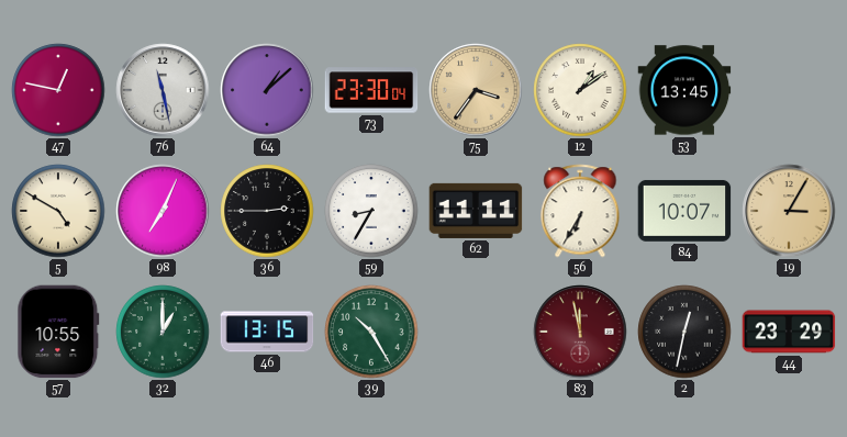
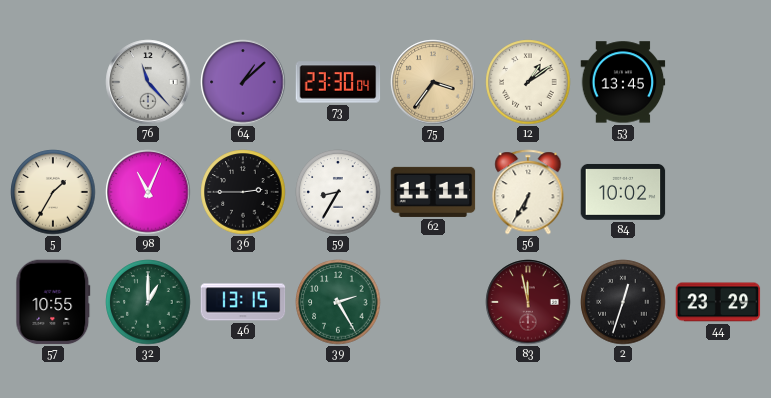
47: 12:47 -> none (58, 90)
76: 11:28 -> 11:23 (148, 82)
5: 4:50 -> 1:35 (53, 192)
98: 7:04 -> 11:04 (148, 192)
84: 10:07 -> 10:02 (623, 192)
19: 3:05 -> none (789, 211)
39: 10:25 -> 2:25 (338, 302)
2: 12:32 -> 12:33 (623, 302)
